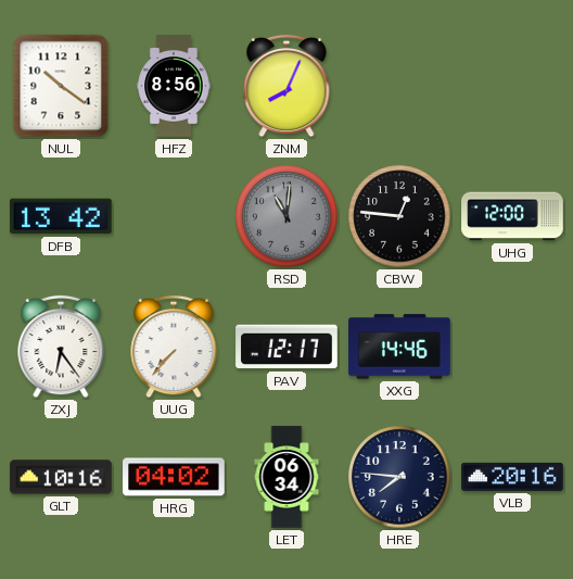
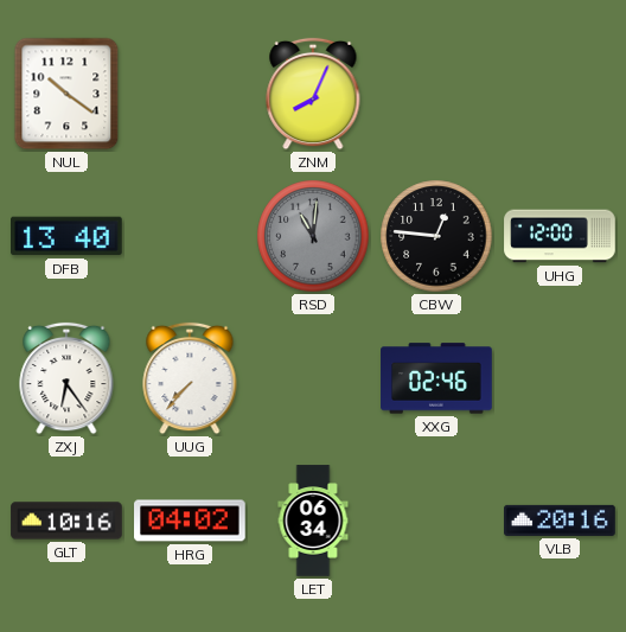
HFZ: 8:56 -> none (174, 86)
DFB: 13:42 -> 13:40 (68, 236)
PAV: 12:17 -> none (286, 347)
XXG: 14:46 -> 02:46 (436, 378)
HRE: 7:46 -> none (399, 477)
